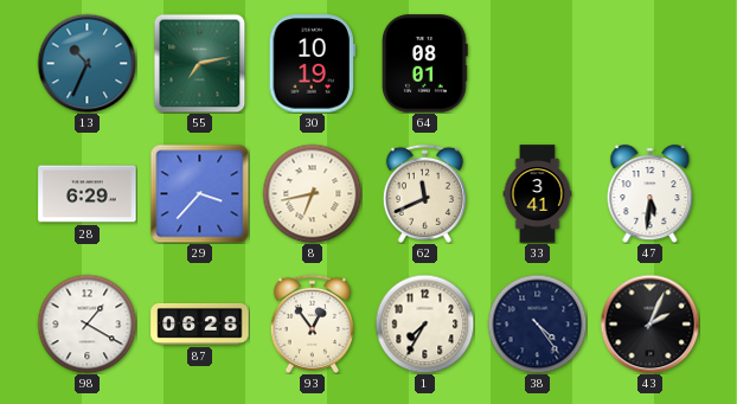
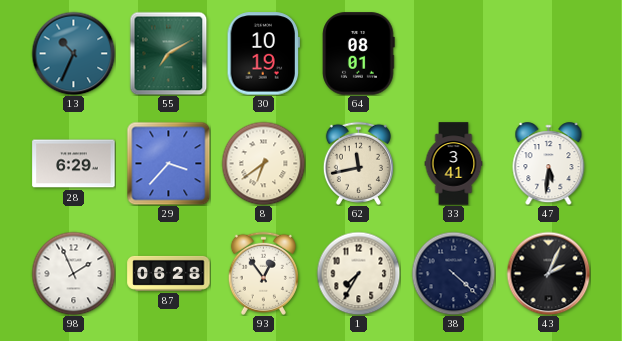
55: 7:13 -> 7:10 (169, 53)
8: 6:43 -> 6:39 (263, 163)
62: 11:41 -> 11:43 (358, 163)
98: 1:20 -> 1:56 (73, 273)
38: 4:24 -> 4:22 (453, 273)
